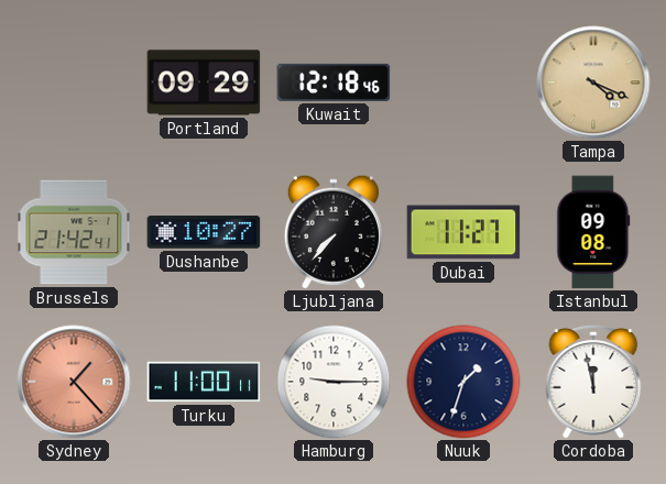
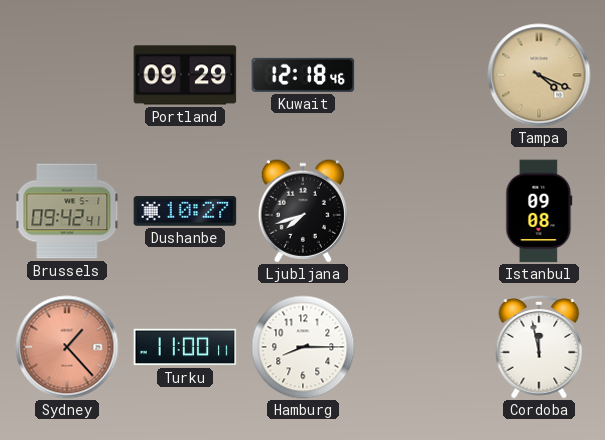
Brussels: 21:42 -> 09:42 (67, 211)
Ljubljana: 7:37 -> 7:42 (303, 211)
Dubai: 11:27 -> none (463, 232)
Hamburg: 9:15 -> 8:15 (303, 347)
Nuuk: 1:33 -> none (463, 382)
